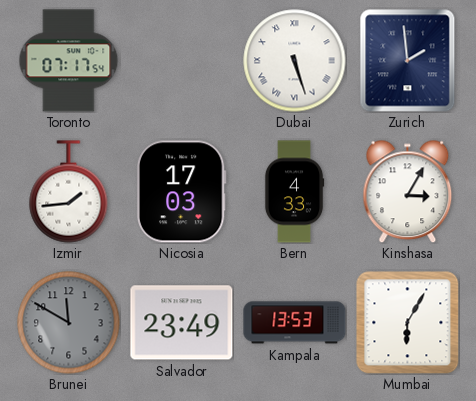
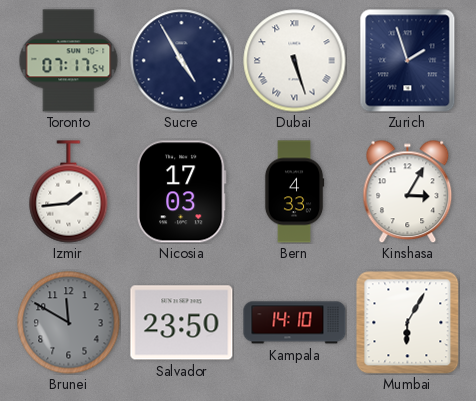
Sucre: none -> 4:55 (182, 61)
Zurich: 1:59 -> 1:57 (408, 61)
Salvador: 23:49 -> 23:50 (182, 323)
Kampala: 13:53 -> 14:10 (295, 323)
